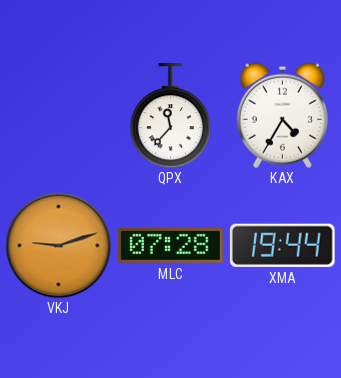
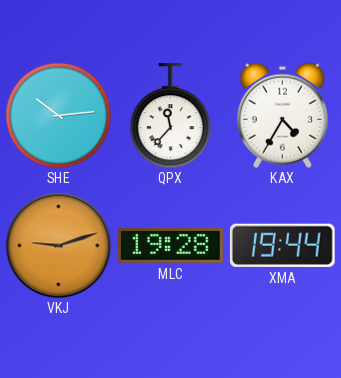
SHE: none -> 10:14 (58, 115)
MLC: 07:28 -> 19:28 (171, 246)
